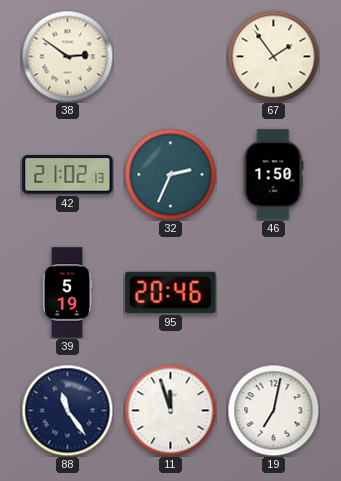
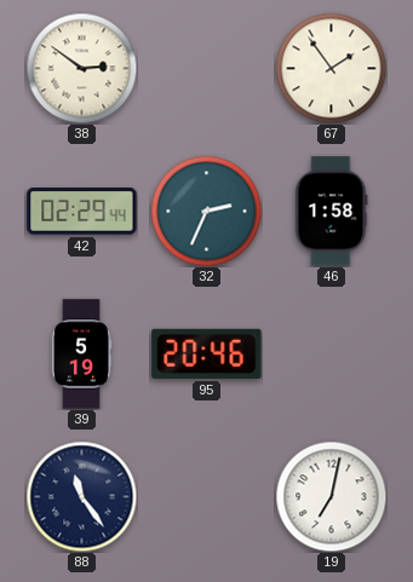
42: 21:02 -> 02:29 (82, 212)
46: 1:50 -> 1:58 (332, 212)
11: 11:57 -> none (170, 410)
